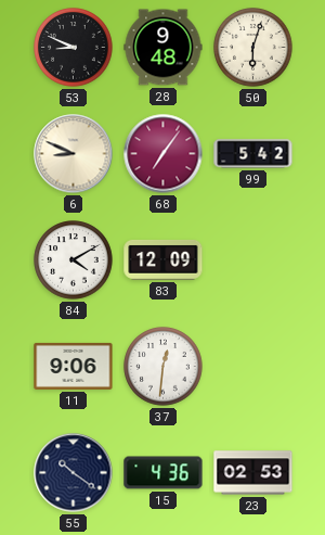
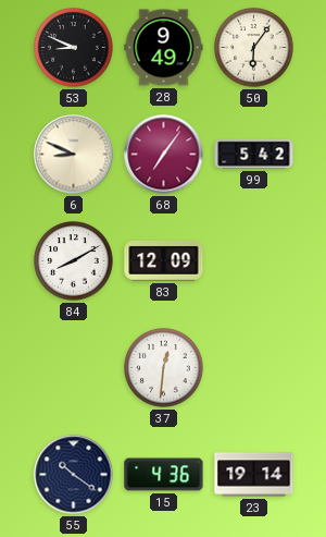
28: 9:48 -> 9:49 (164, 48)
50: 6:03 -> 6:06 (254, 48)
84: 4:10 -> 8:10 (74, 261)
11: 9:06 -> none (74, 366)
23: 02:53 -> 19:14 (254, 475)
